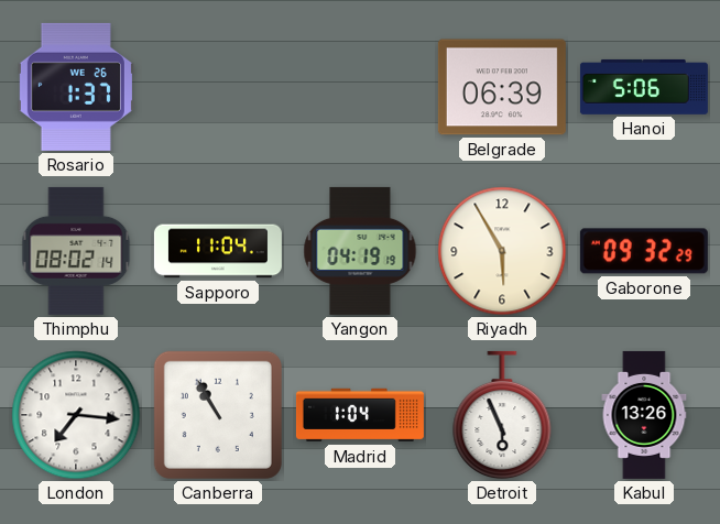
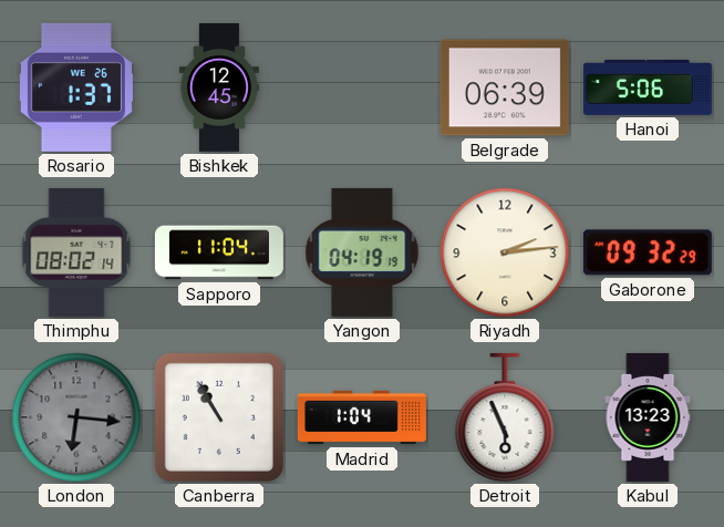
Bishkek: none -> 12:45 (219, 87)
Riyadh: 5:55 -> 2:14 (505, 252)
London: 7:16 -> 6:16 (76, 417)
London dial: white -> grey (76, 417)
Kabul: 13:26 -> 13:23 (648, 417)
